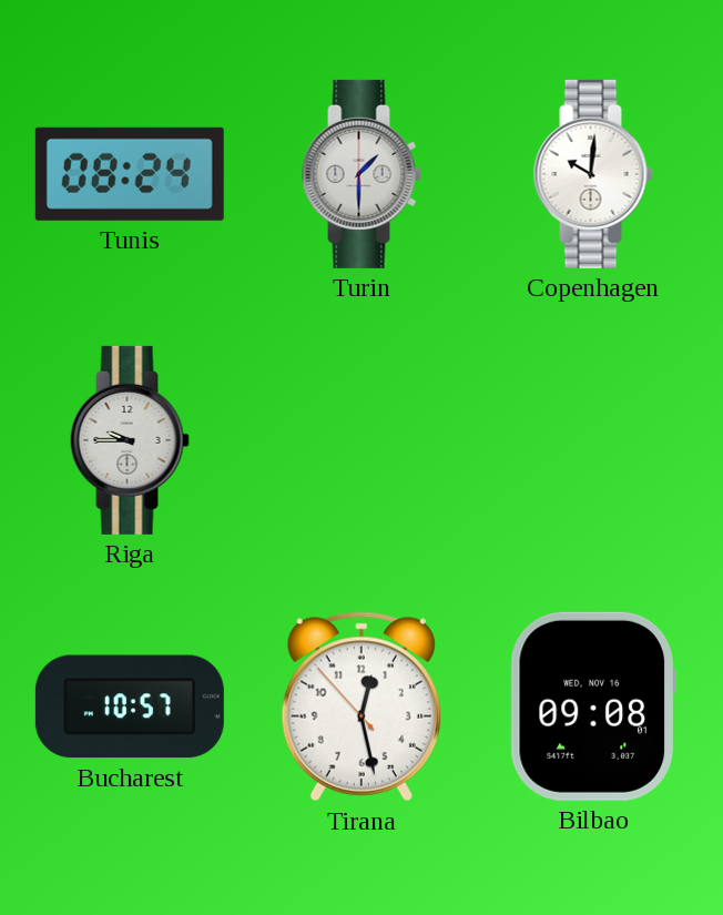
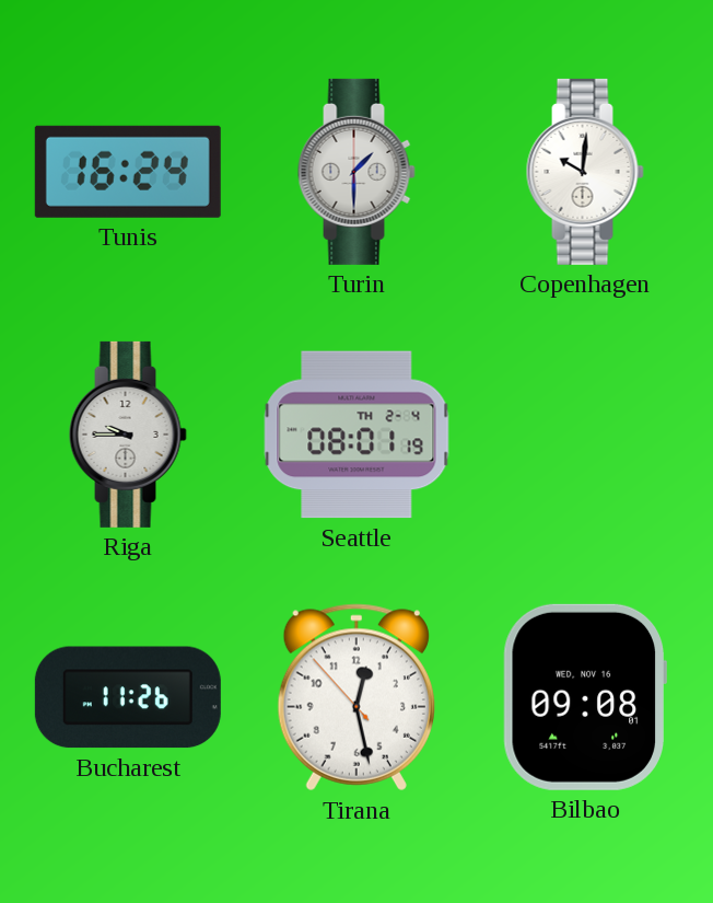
Tunis: 08:24 -> 16:24 (128, 172)
Seattle: none -> 08:01 (356, 435)
Bucharest: 10:57 -> 11:26 (128, 697)
